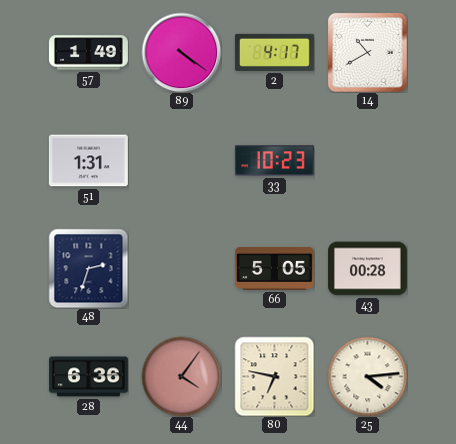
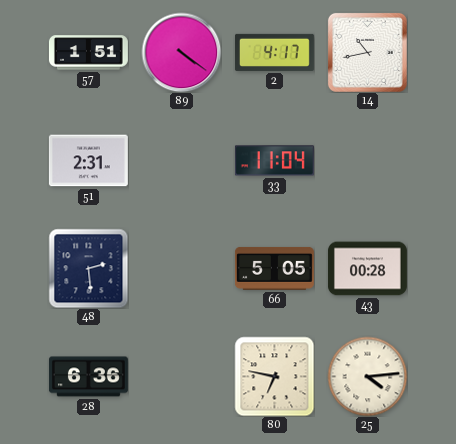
57: 1:49 -> 1:51 (88, 53)
14: 10:40 -> 10:43 (367, 52)
51: 1:31 -> 2:31 (88, 161)
33: 10:23 -> 11:04 (274, 161)
48: 2:33 -> 2:29 (88, 268)
44: 4:06 -> none (181, 376)
